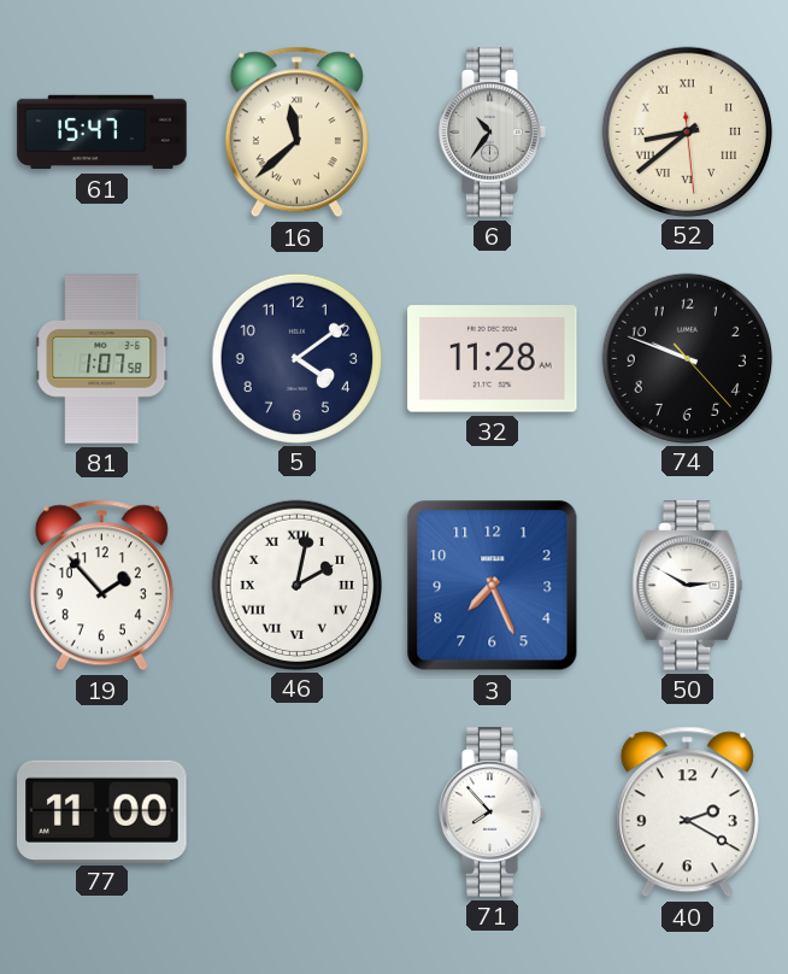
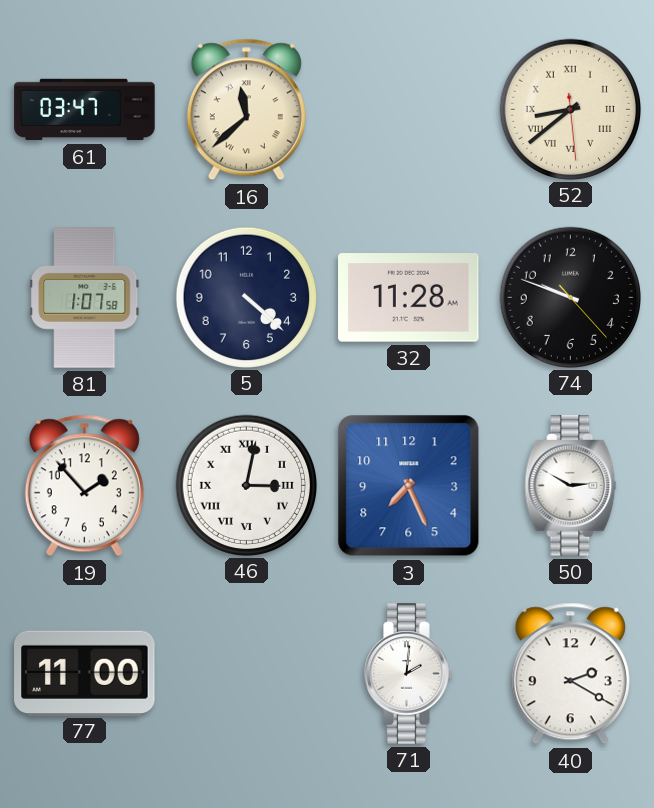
61: 15:47 -> 03:47 (85, 110)
6: 10:36 -> none (493, 133)
5: 4:09 -> 4:22 (246, 297)
46: 2:02 -> 3:02 (246, 485)
71: 7:53 -> 2:01 (409, 674)
